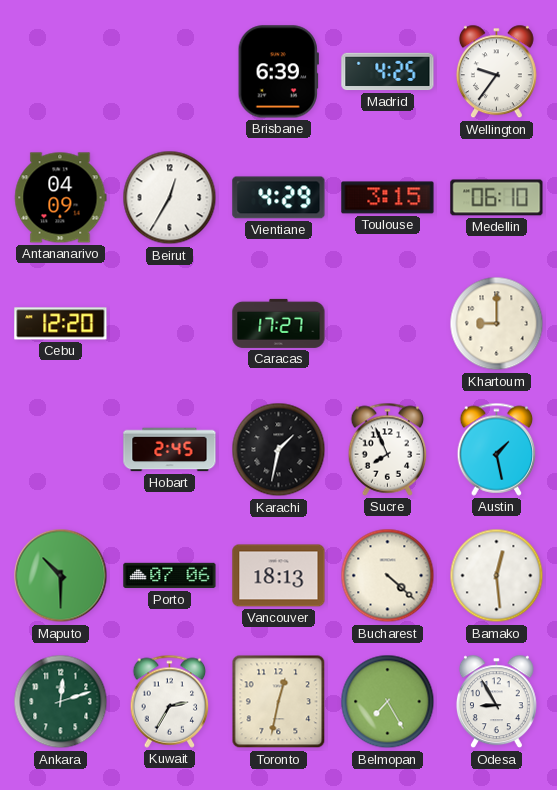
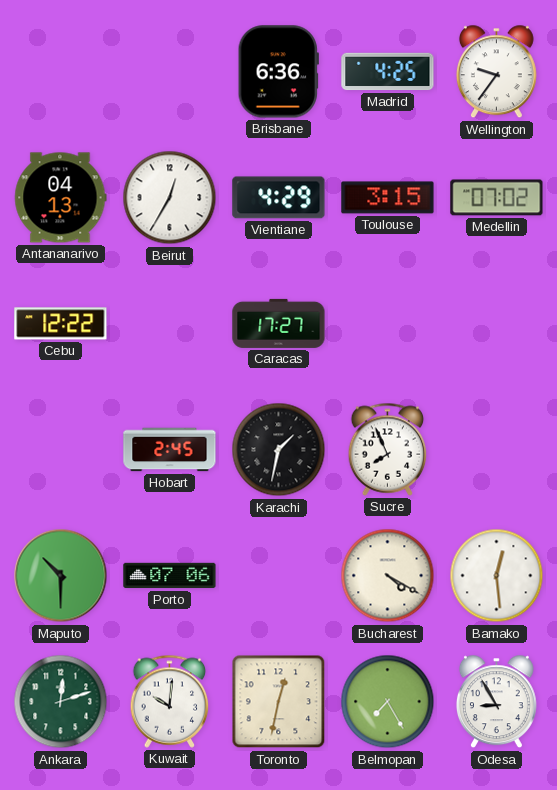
Brisbane: 6:39 -> 6:36 (278, 72)
Antananarivo: 04:09 -> 04:13 (61, 198)
Medellin: 06:10 -> 07:02 (497, 198)
Cebu: 12:20 -> 12:22 (61, 324)
Khartoum: 9:00 -> none (497, 324)
Austin: 1:28 -> none (497, 449)
Vancouver: 18:13 -> none (279, 576)
Bucharest: 4:22 -> 4:20 (388, 576)
Kuwait: 2:35 -> 10:01 (170, 701)
